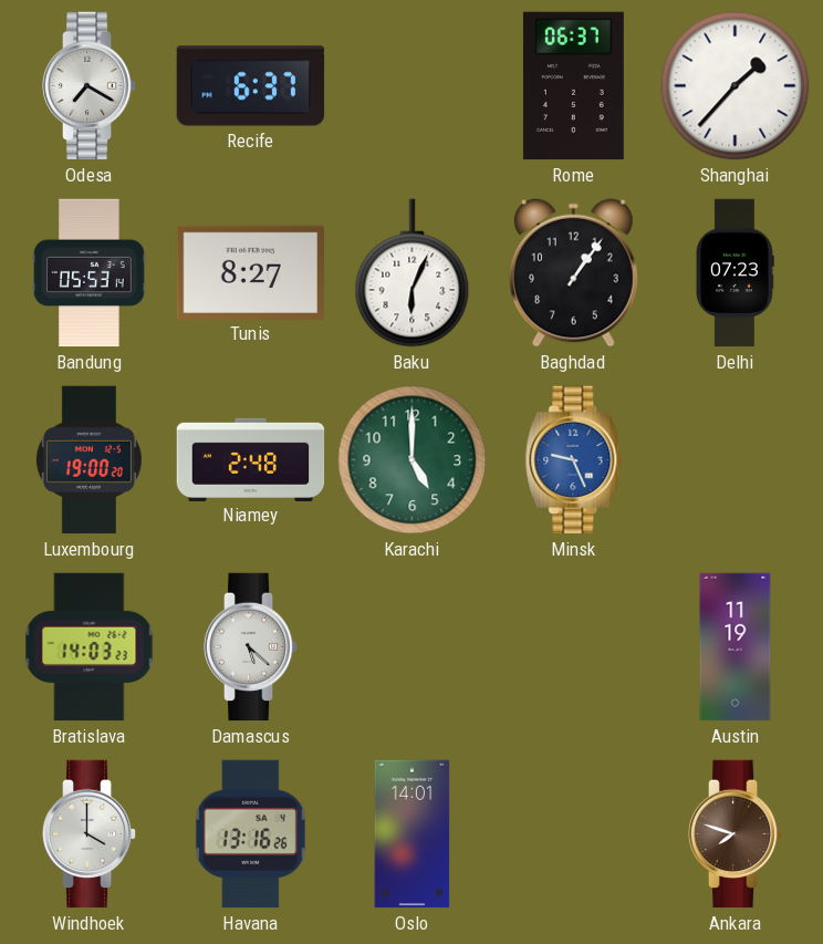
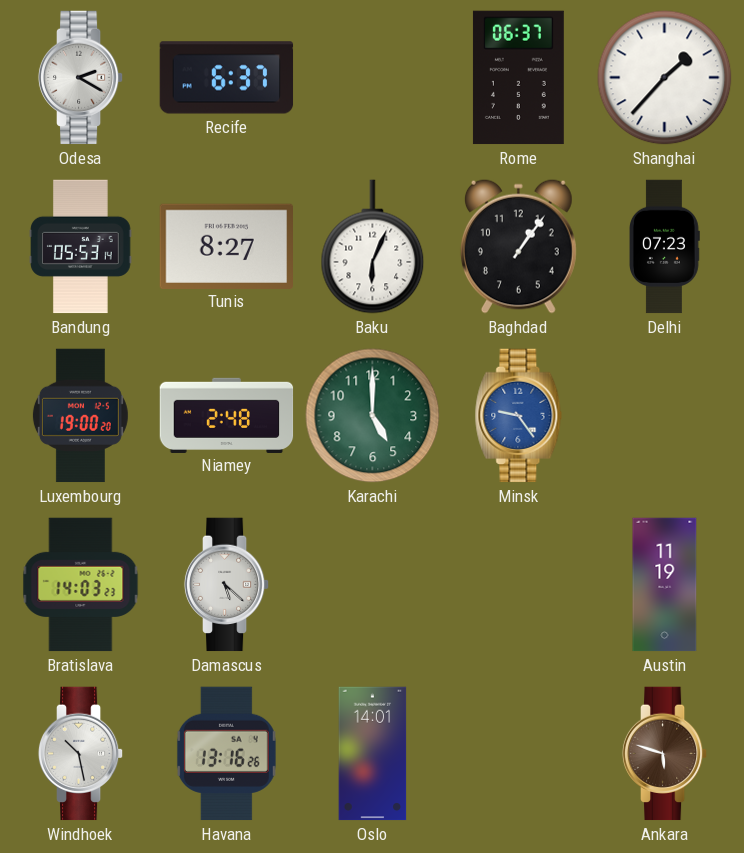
Odesa: 7:20 -> 2:20 (81, 78)
Minsk: 9:26 -> 9:24 (519, 416)
Windhoek: 4:00 -> 10:28 (81, 754)
Ankara: 7:48 -> 5:48 (665, 754)
